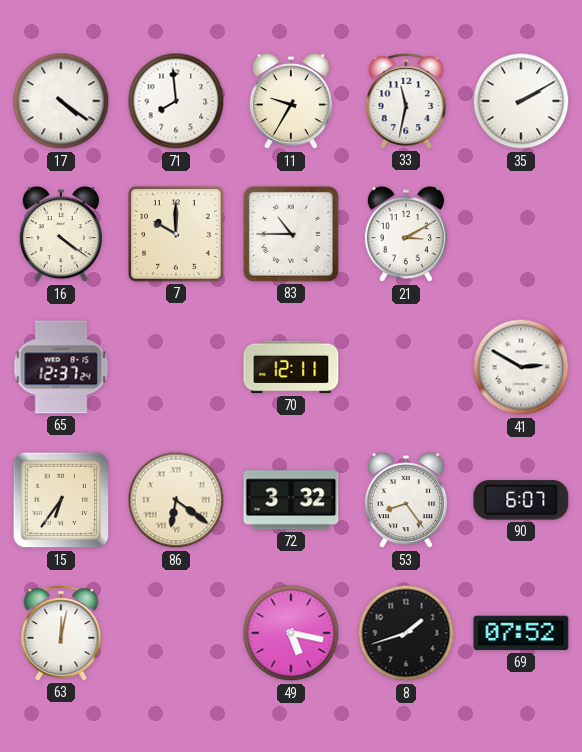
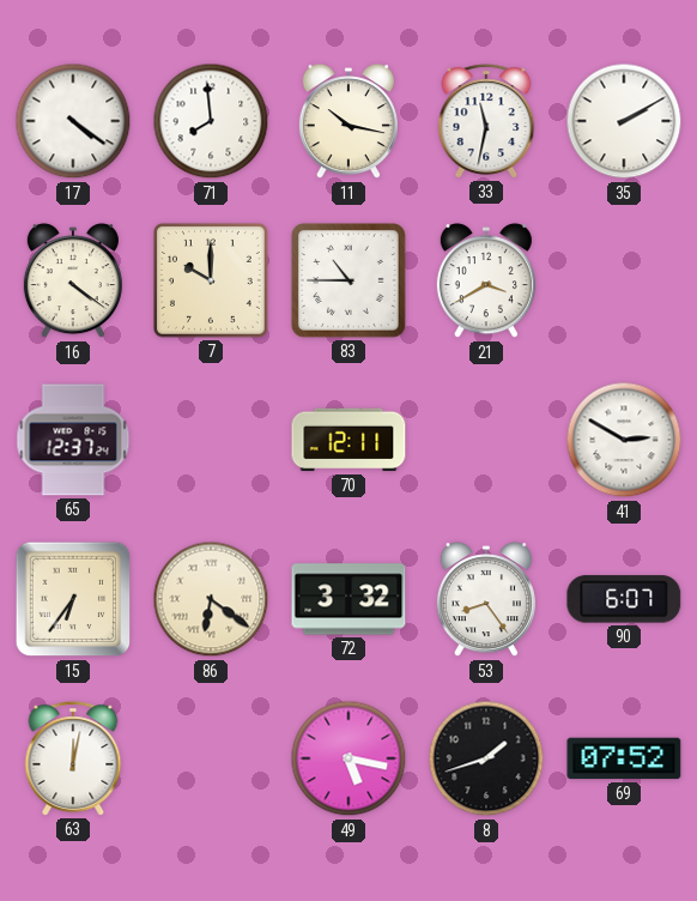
11: 9:35 -> 10:17 (348, 122)
21: 3:10 -> 3:40 (486, 282)
